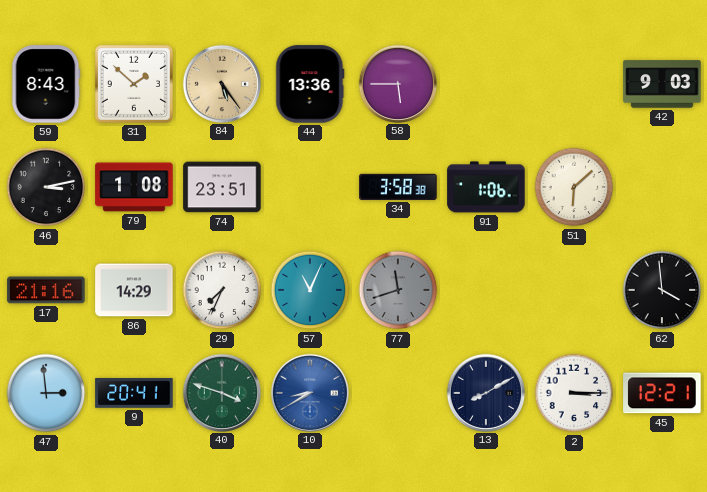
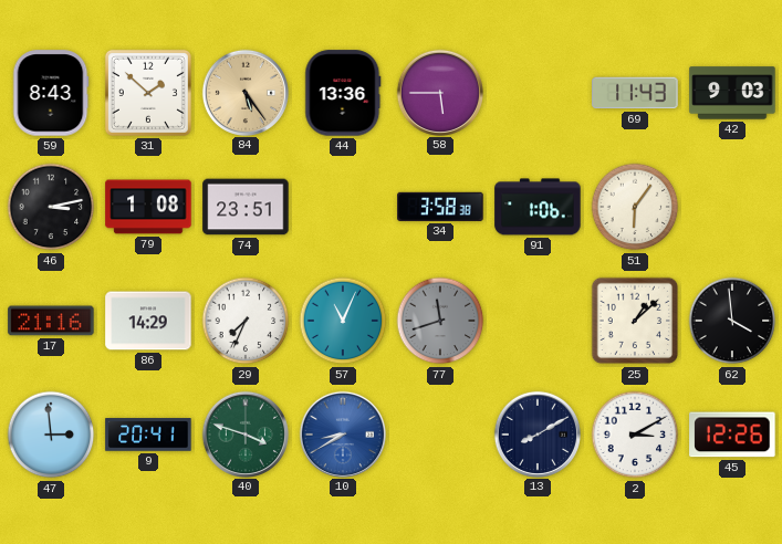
69: none -> 11:43 (635, 93)
51: 6:08 -> 6:06 (635, 207)
25: none -> 1:08 (635, 321)
2: 3:15 -> 3:10 (635, 435)
45: 12:21 -> 12:26 (732, 435)
